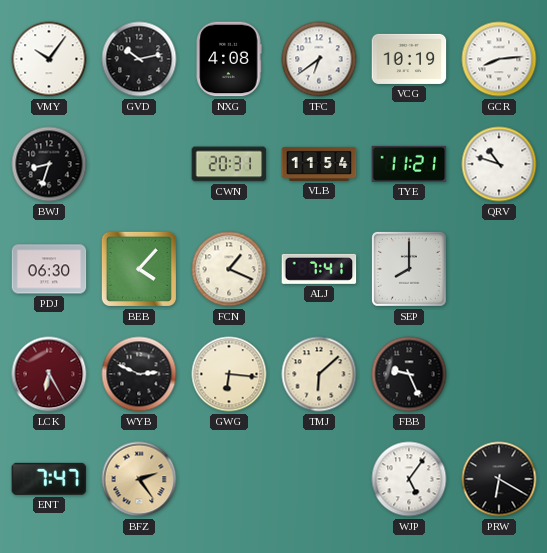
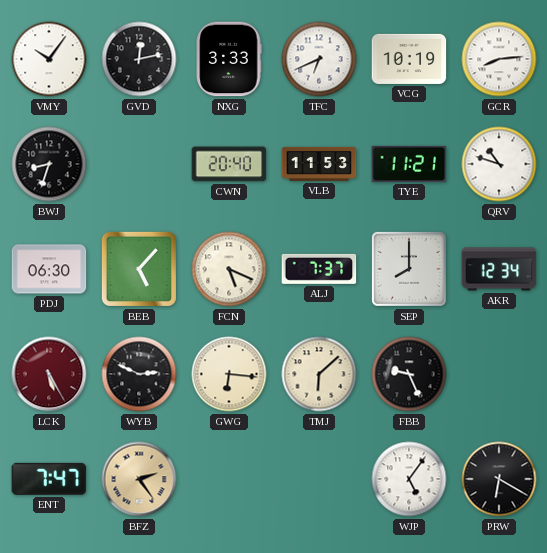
GVD: 10:13 -> 12:13 (139, 59)
NXG: 4:08 -> 3:33 (229, 59)
TFC: 6:39 -> 6:41 (319, 59)
CWN: 20:31 -> 20:40 (229, 164)
VLB: 11:54 -> 11:53 (319, 164)
BEB: 4:07 -> 5:07 (139, 269)
FCN: 1:19 -> 5:19 (229, 269)
ALJ: 7:41 -> 7:37 (319, 269)
AKR: none -> 12:34 (499, 269)
LCK: 6:25 -> 5:25 (49, 374)
